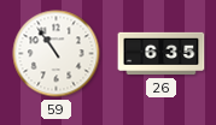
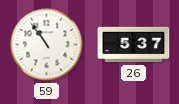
26: 6:35 -> 5:37 (134, 45)
